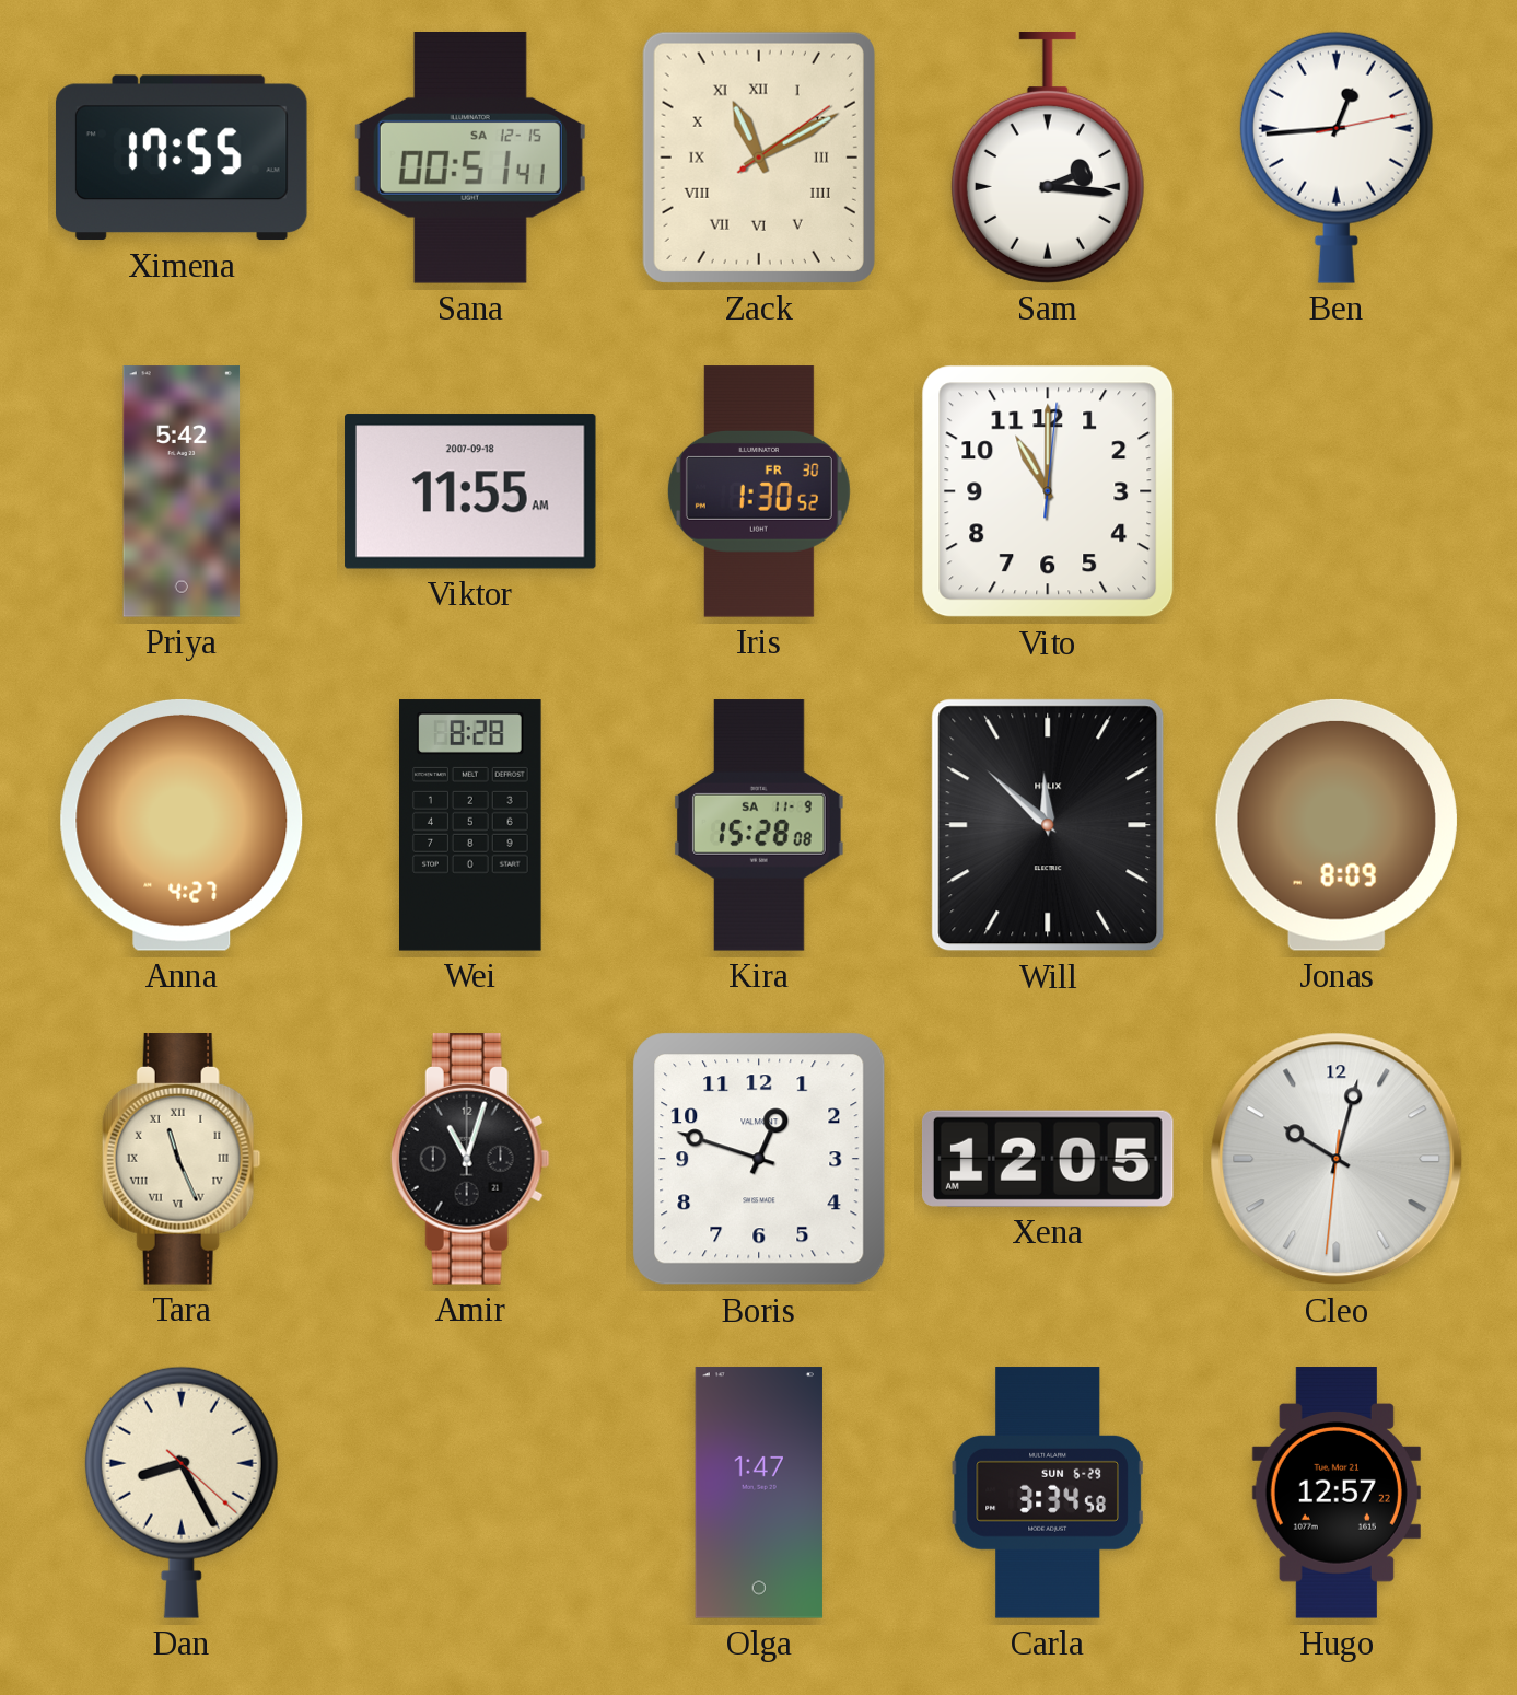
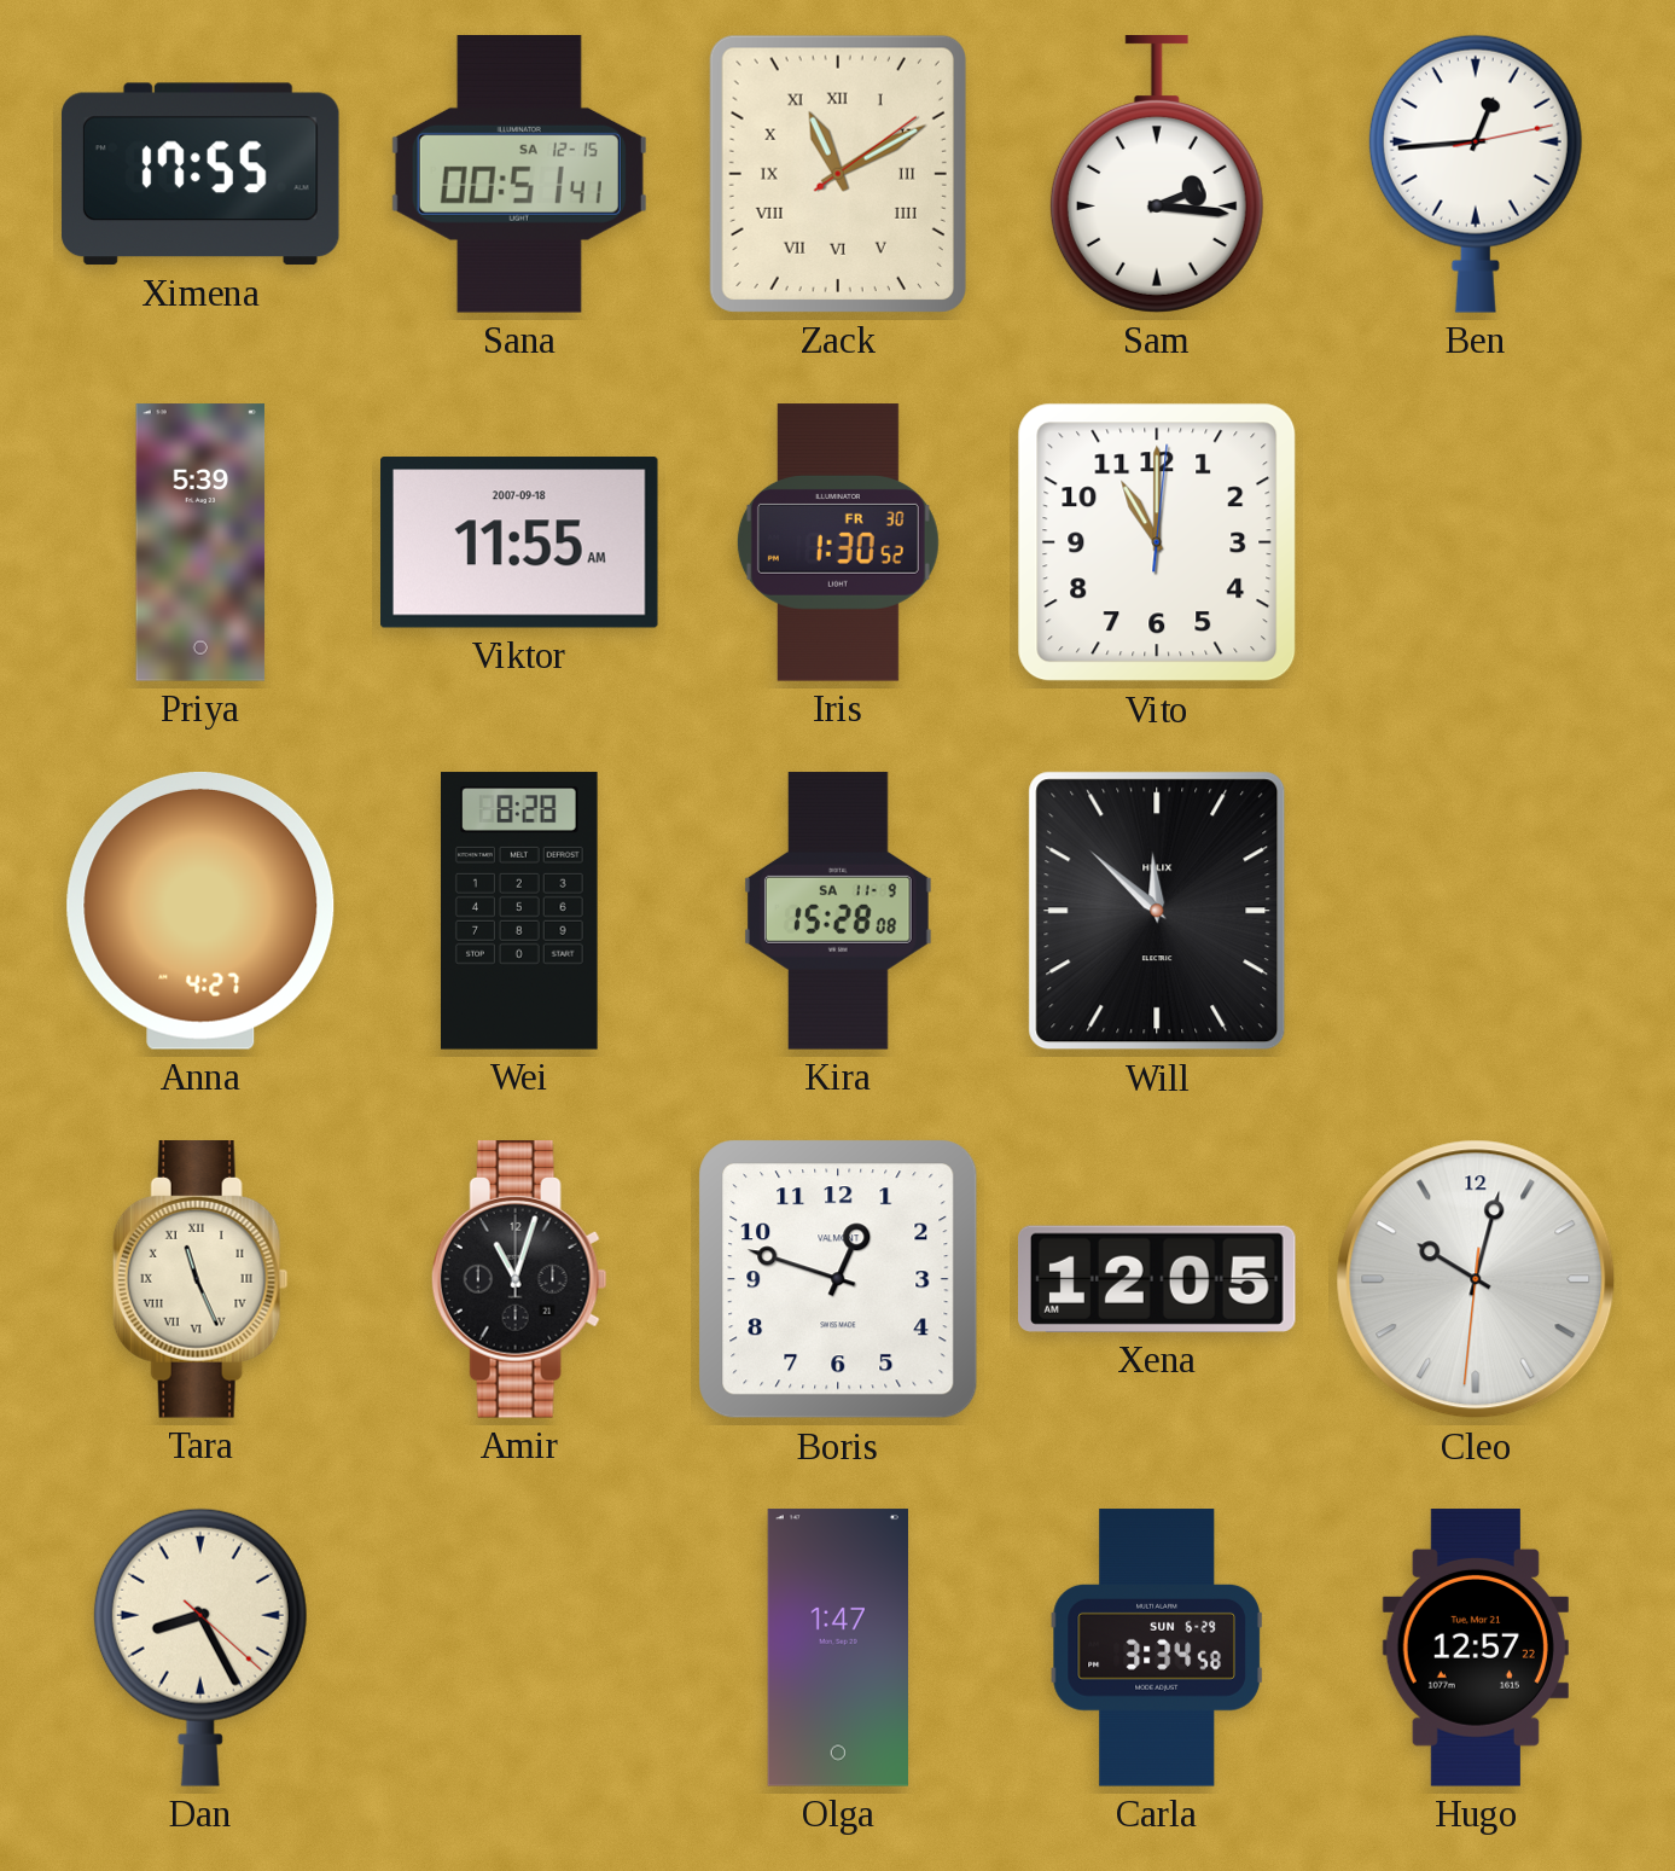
Priya: 5:42 -> 5:39 (200, 542)
Jonas: 8:09 -> none (1337, 825)
